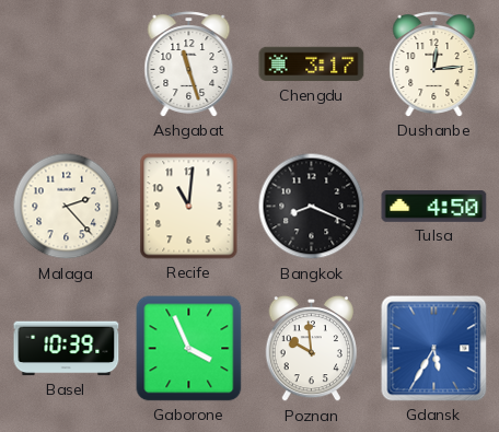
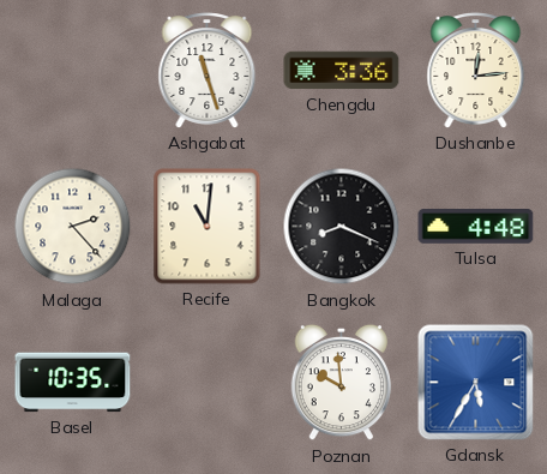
Chengdu: 3:17 -> 3:36 (342, 71)
Tulsa: 4:50 -> 4:48 (476, 227)
Basel: 10:39 -> 10:35 (73, 383)
Gaborone: 3:56 -> none (189, 349)
